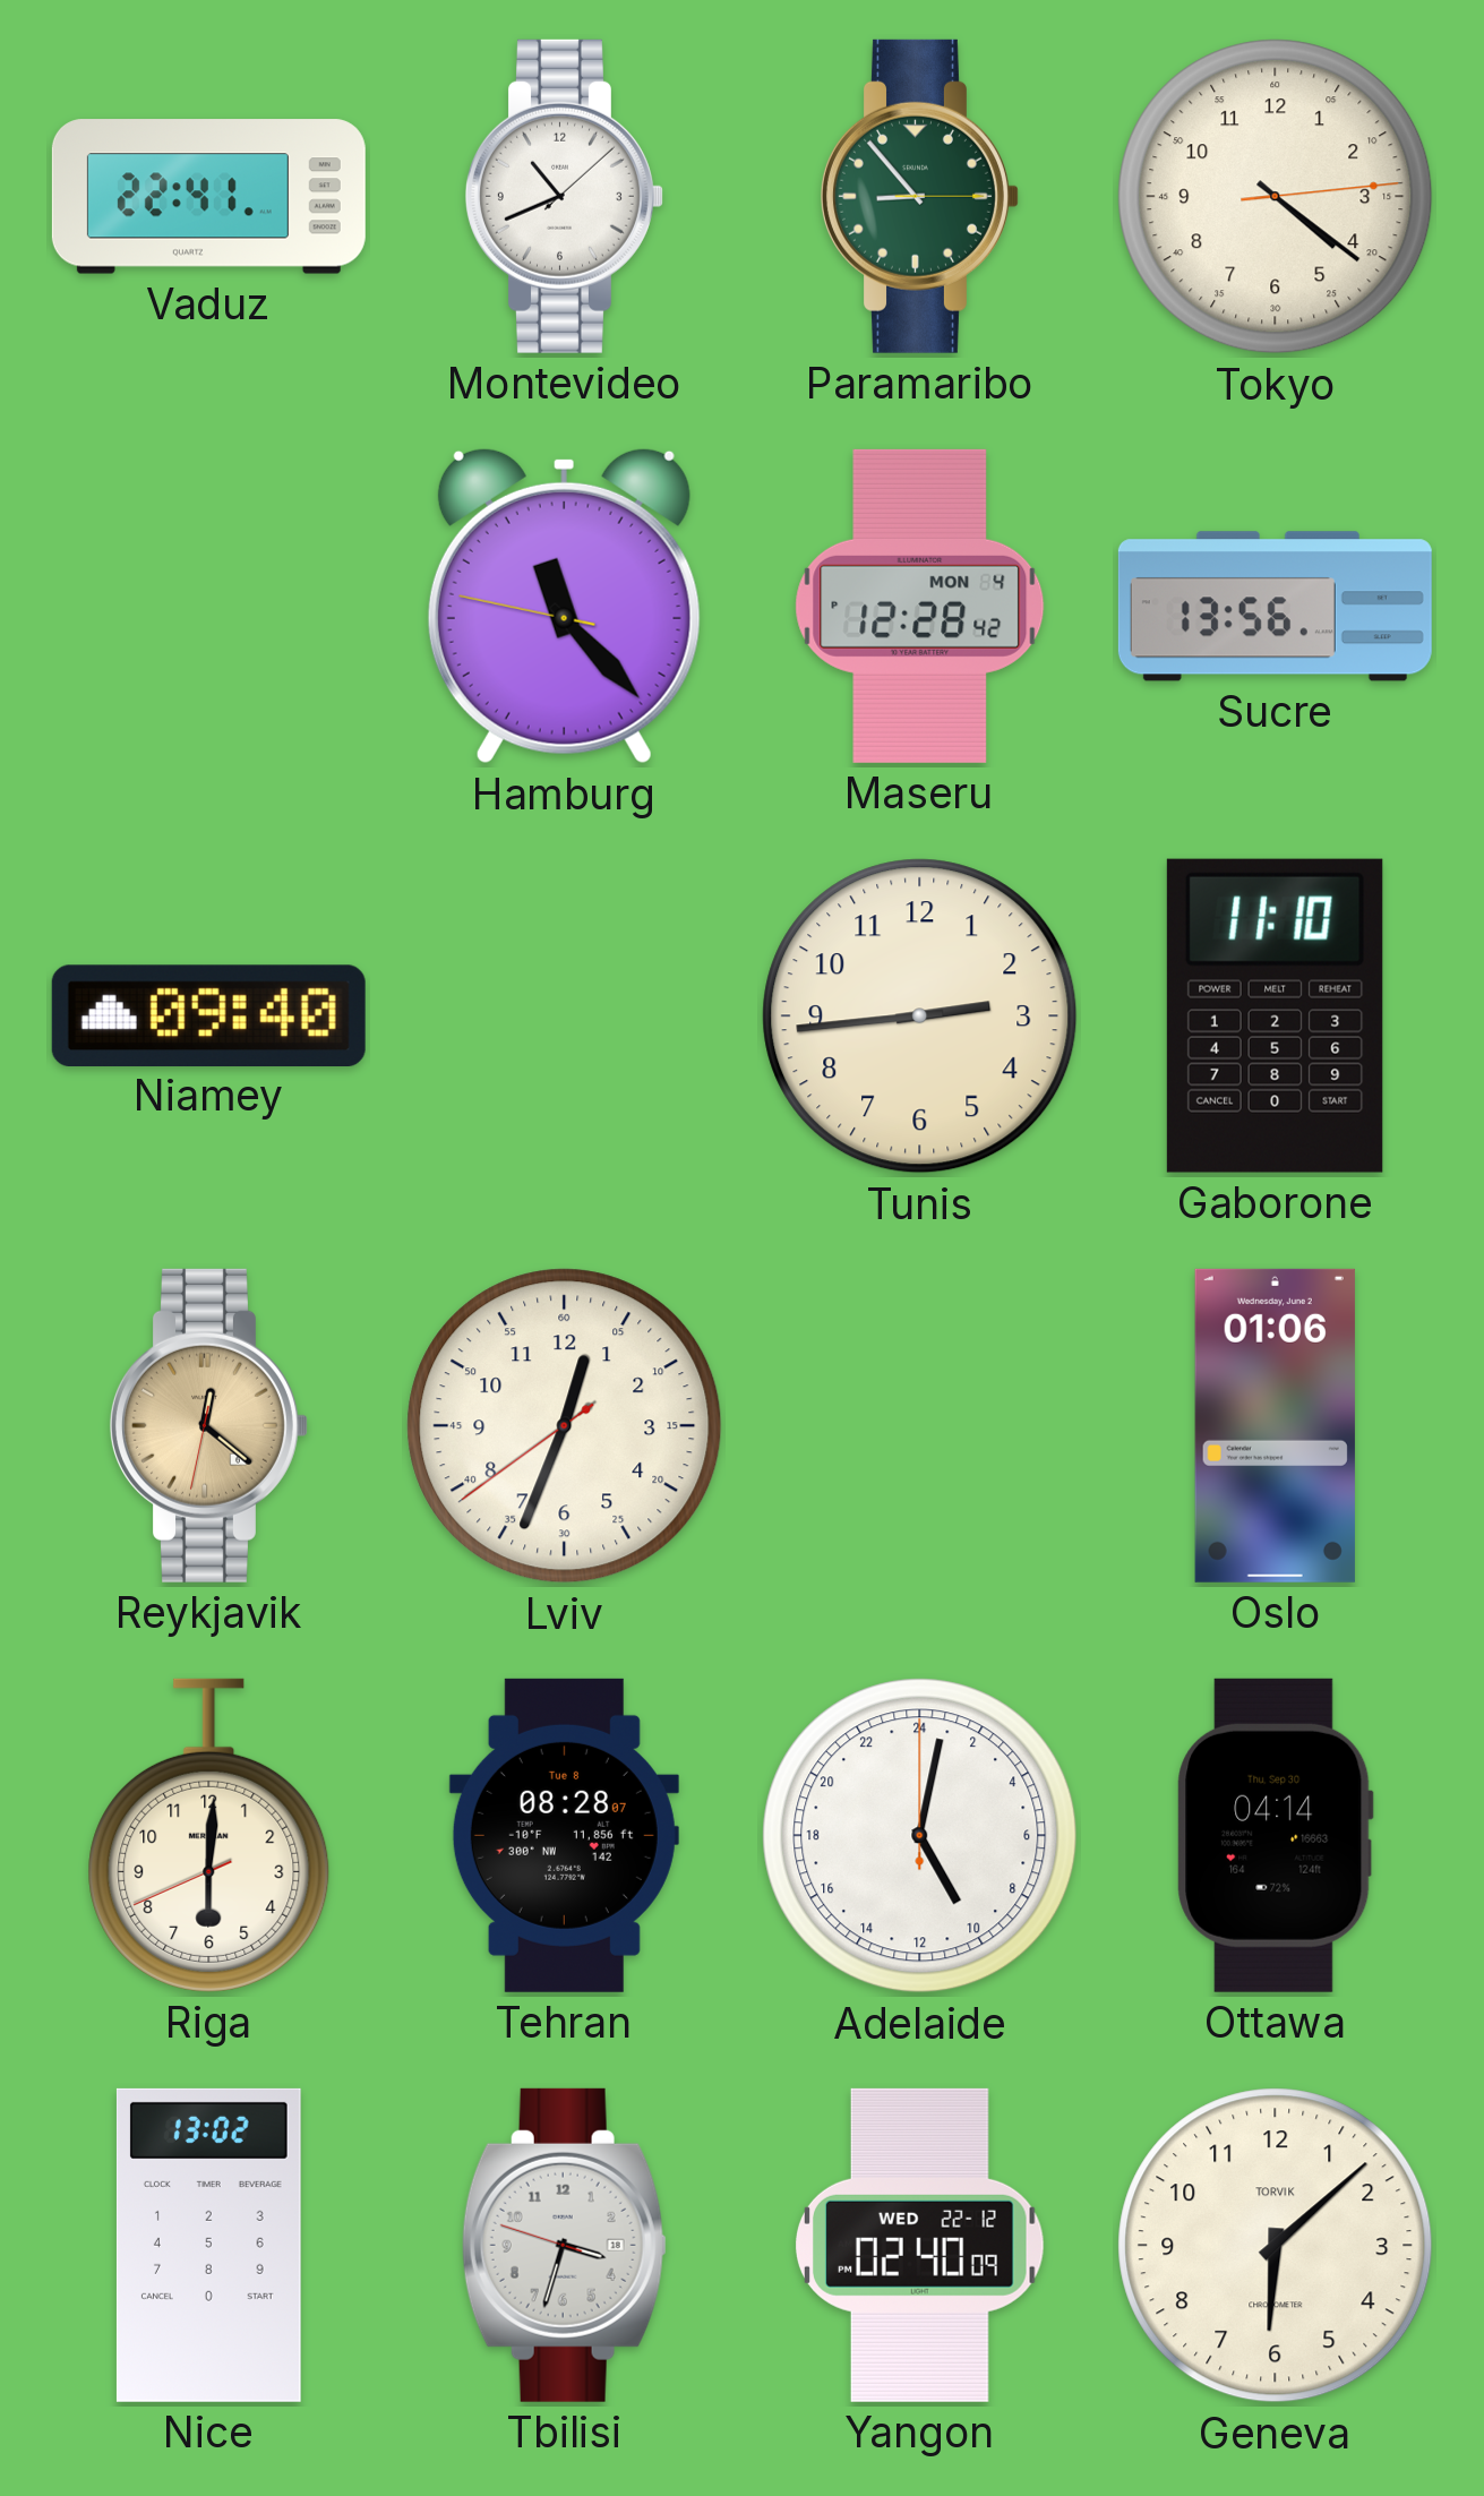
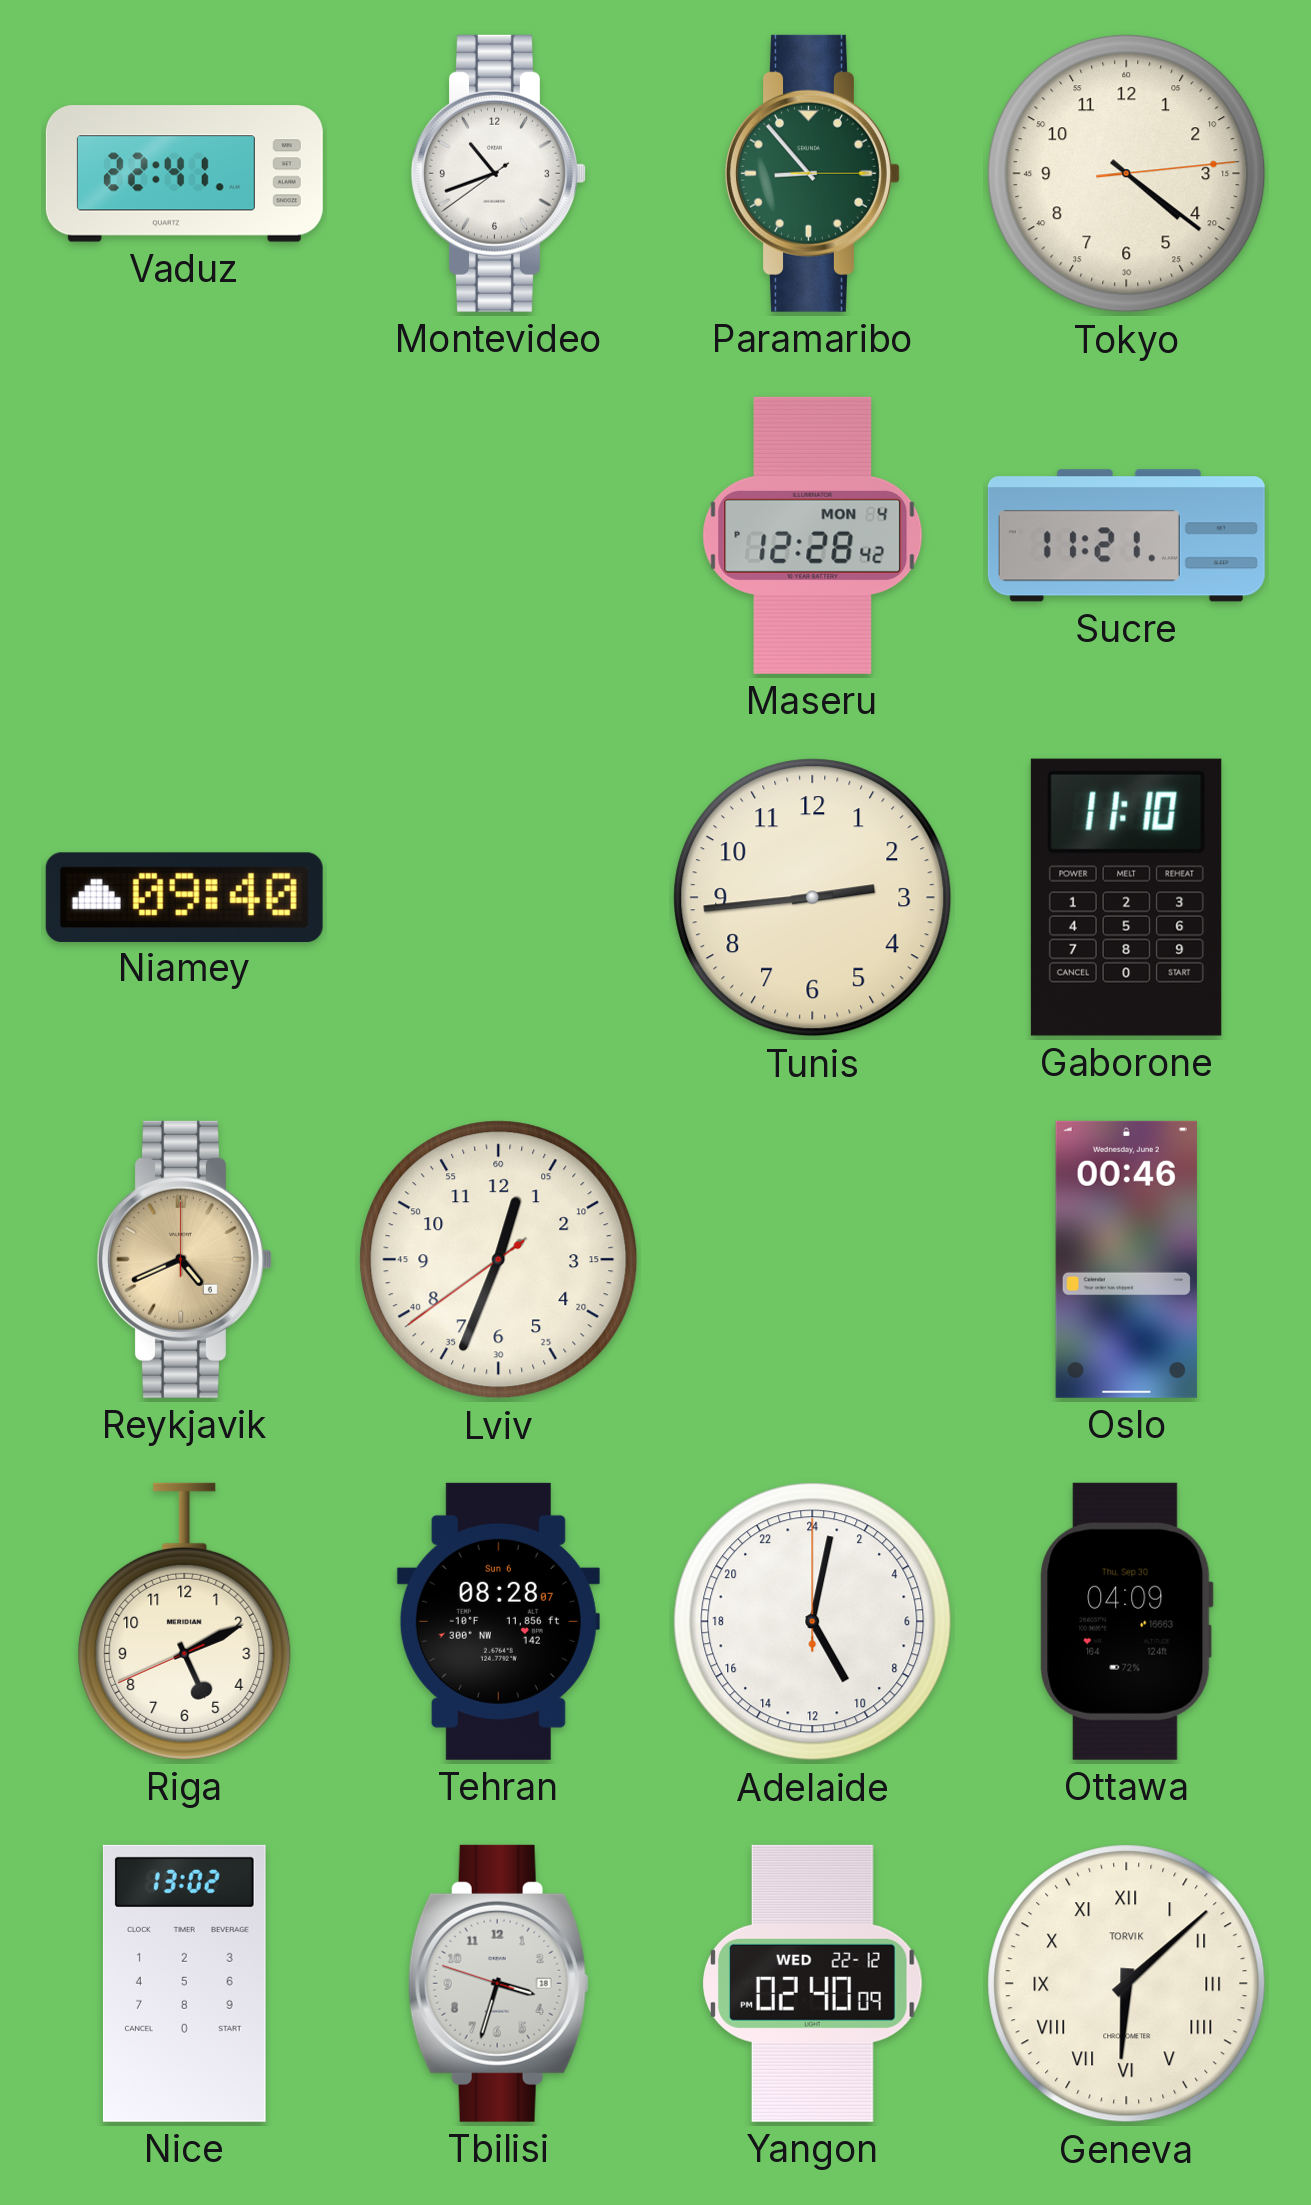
Montevideo: 10:41:08 -> 10:41:39 (498, 173)
Hamburg: 11:22 -> none (564, 606)
Sucre: 13:56 -> 11:21 (1126, 536)
Reykjavik: 12:21 -> 4:41 (184, 1259)
Oslo: 01:06 -> 00:46 (1126, 1259)
Riga: 6:00 -> 5:10 (185, 1621)
Tehran date: Tue 8 -> Sun 6 (498, 1621)
Ottawa: 04:14 -> 04:09 (1126, 1621)
Geneva numerals: Arabic -> Roman (1127, 1984)
